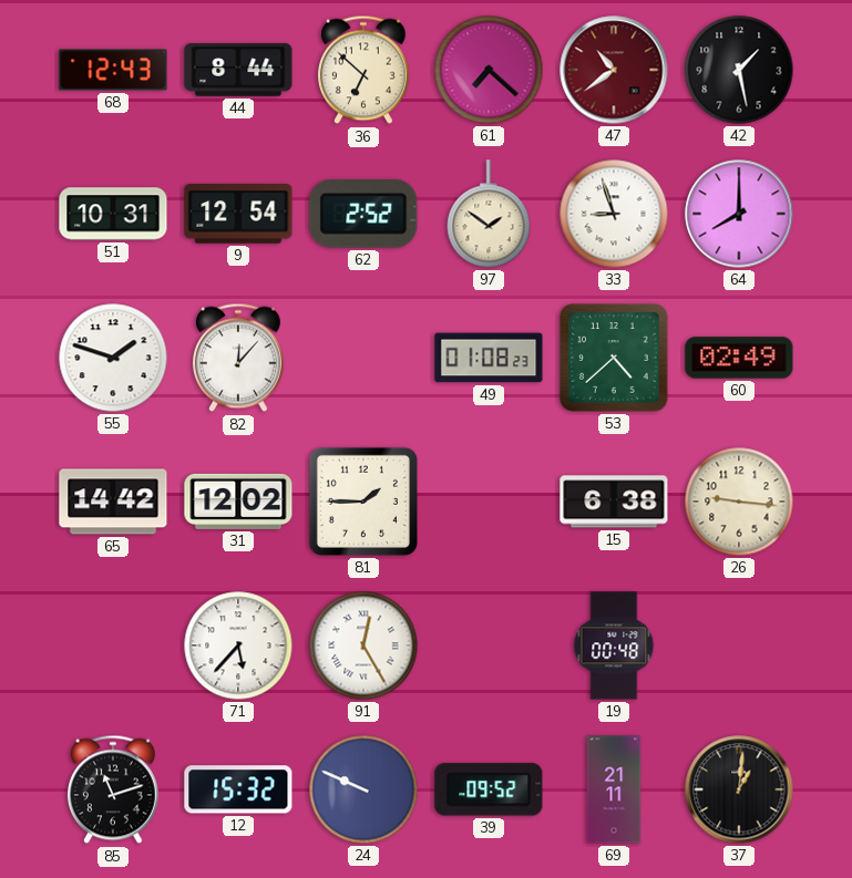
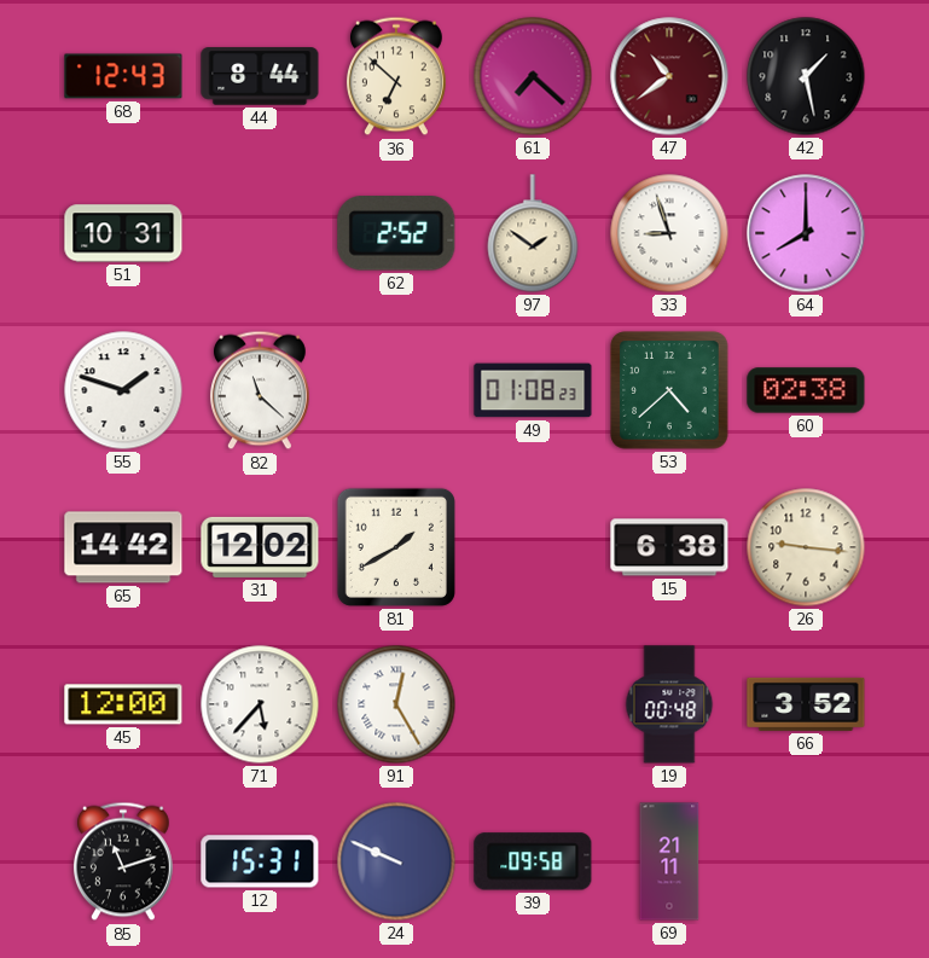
9: 12:54 -> none (238, 214)
82: 12:07 -> 11:22 (260, 390)
60: 02:49 -> 02:38 (806, 390)
81: 1:45 -> 1:40 (396, 547)
45: none -> 12:00 (123, 704)
66: none -> 3:52 (806, 704)
12: 15:32 -> 15:31 (260, 861)
39: 09:52 -> 09:58 (533, 861)
37: 1:01 -> none (739, 789)
